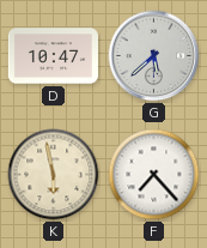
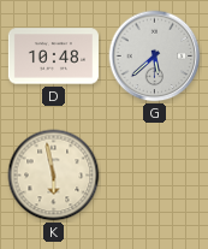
D: 10:47 -> 10:48 (53, 57)
F: 7:23 -> none (154, 175)
